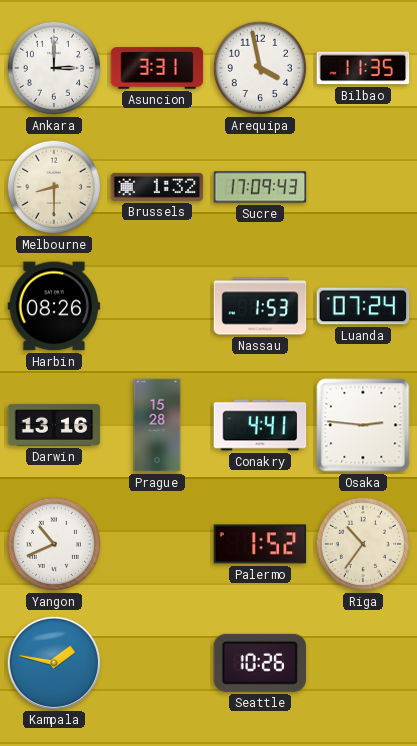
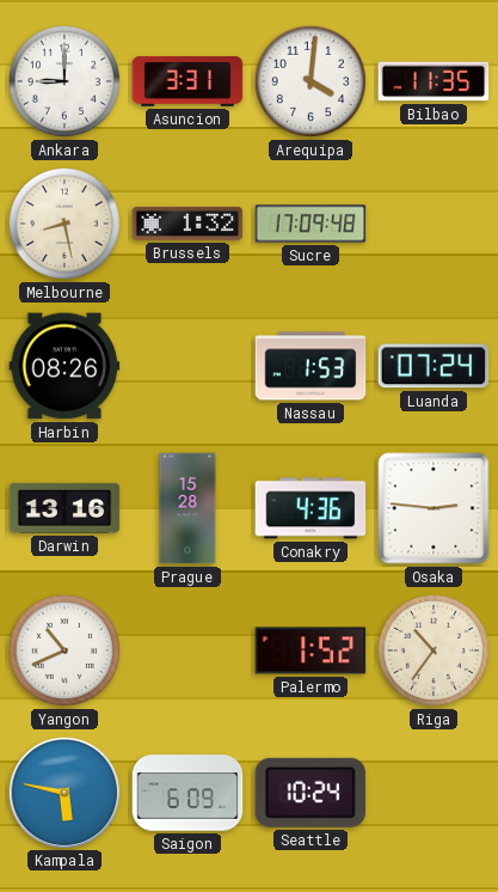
Ankara: 3:00 -> 9:00 (64, 81)
Arequipa: 3:58 -> 4:01 (311, 81)
Melbourne: 8:30 -> 8:28 (64, 224)
Sucre: 17:09:43 -> 17:09:48 (311, 224)
Conakry: 4:41 -> 4:36 (311, 508)
Kampala: 1:47 -> 5:47 (63, 792)
Saigon: none -> 6:09 (187, 793)
Seattle: 10:26 -> 10:24 (311, 793)
